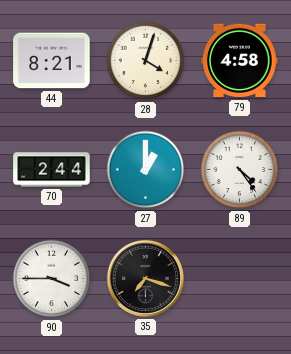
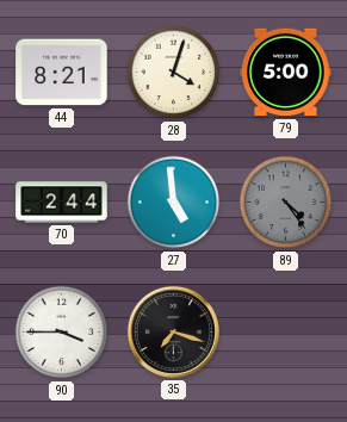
79: 4:58 -> 5:00 (286, 73)
27: 1:00 -> 4:59 (174, 203)
89 dial: white -> grey (286, 203)
